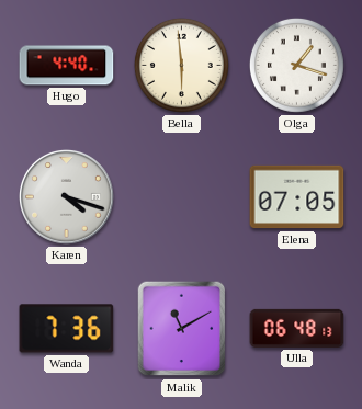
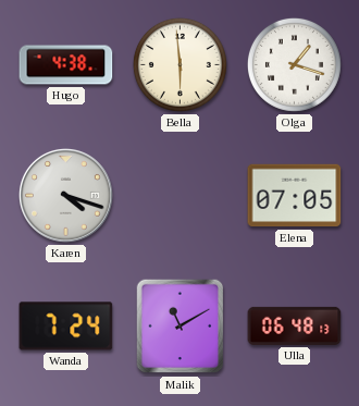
Hugo: 4:40 -> 4:38 (66, 65)
Wanda: 7:36 -> 7:24 (66, 327)
